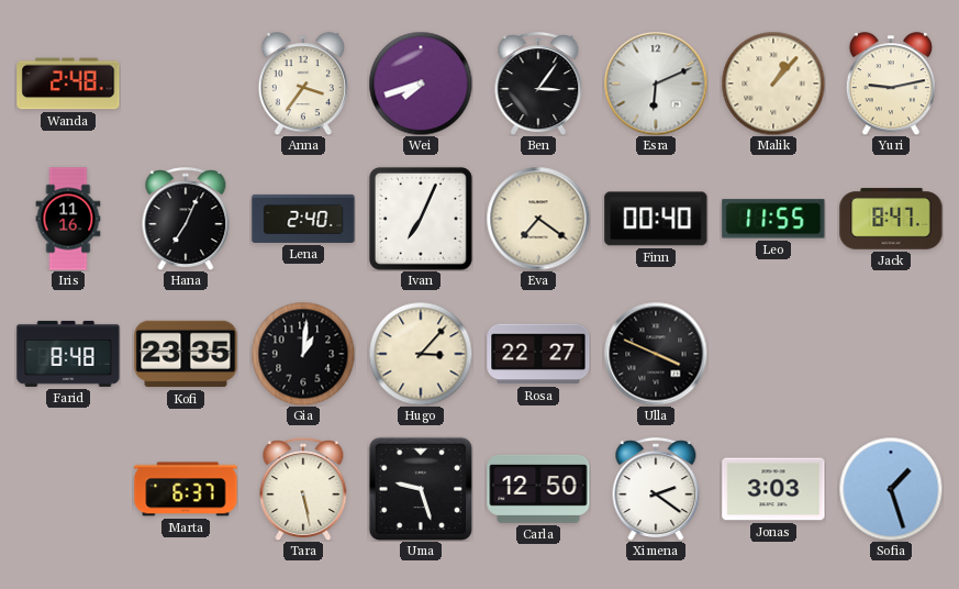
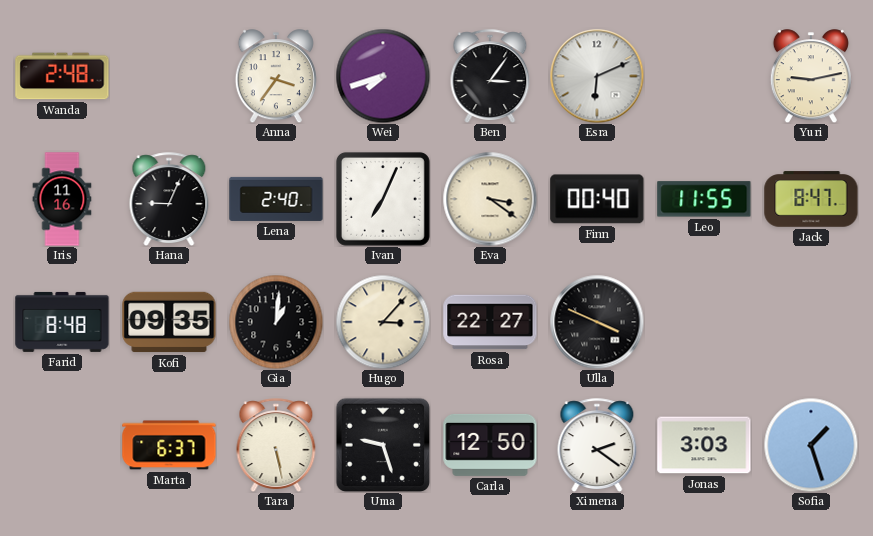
Malik: 1:07 -> none (773, 84)
Hana: 7:04 -> 9:04 (169, 199)
Eva: 7:21 -> 3:21 (490, 199)
Kofi: 23:35 -> 09:35 (169, 322)
